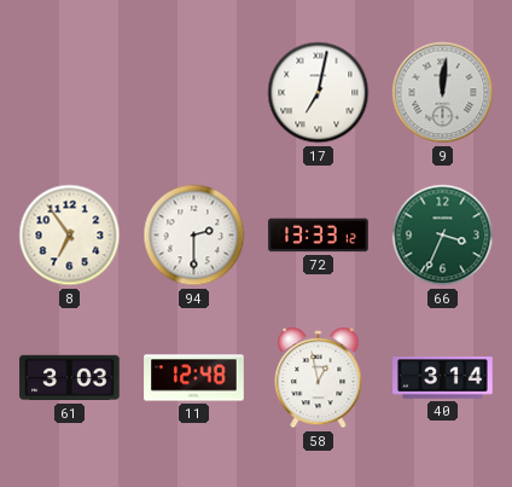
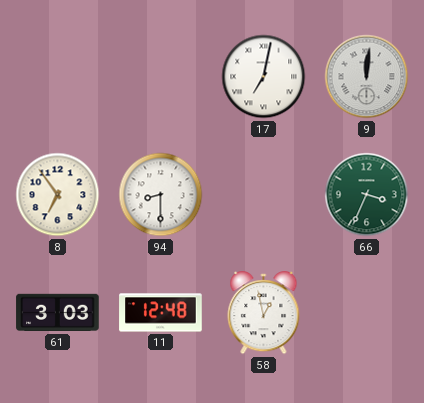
94: 2:30 -> 8:30 (161, 195)
72: 13:33 -> none (319, 236)
40: 3:14 -> none (443, 378)
